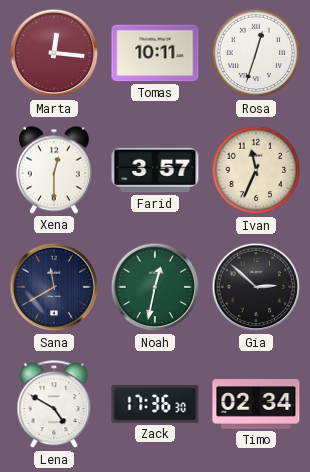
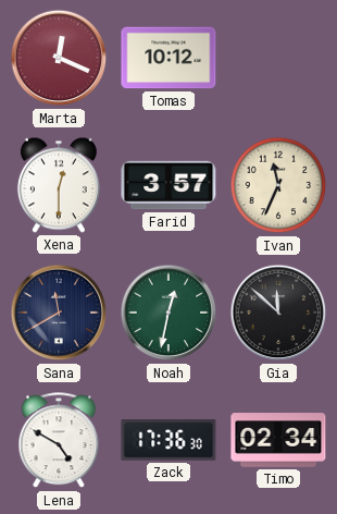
Marta: 12:16 -> 12:19 (59, 58)
Tomas: 10:11 -> 10:12 (168, 58)
Rosa: 12:33 -> none (256, 53)
Gia: 2:52 -> 11:52 (278, 313)
